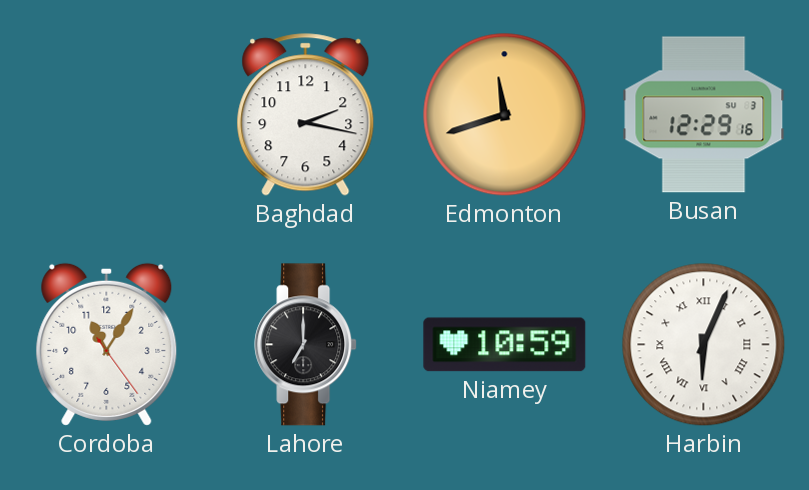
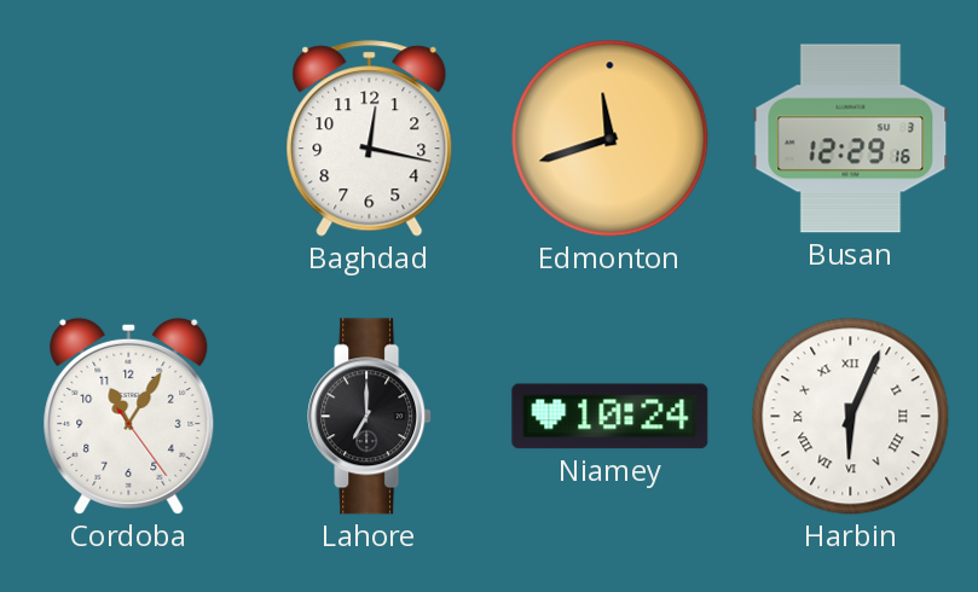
Baghdad: 2:17 -> 12:17 (370, 139)
Niamey: 10:59 -> 10:24 (610, 417)
